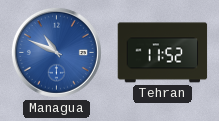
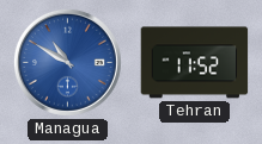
Managua: 10:49 -> 10:50 (67, 62)
